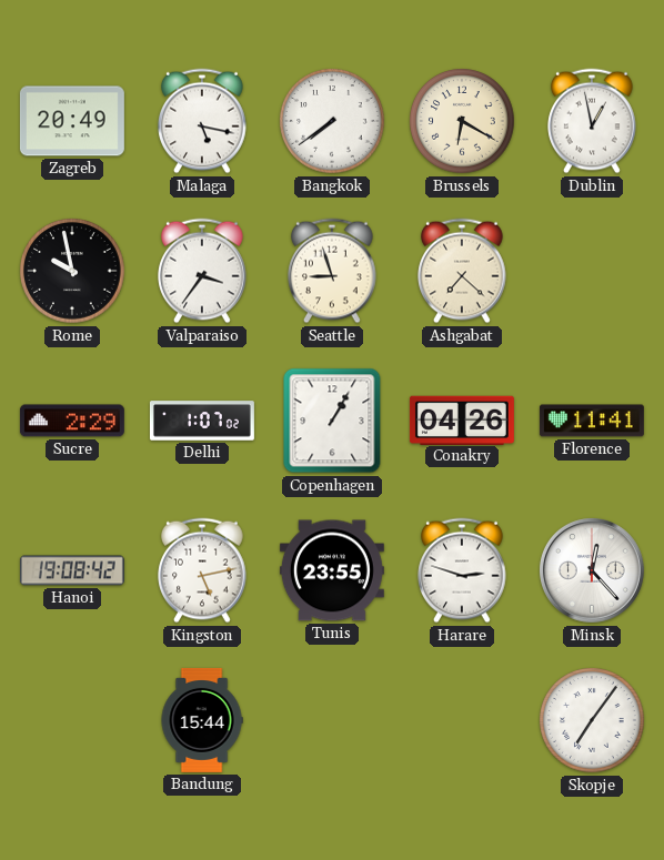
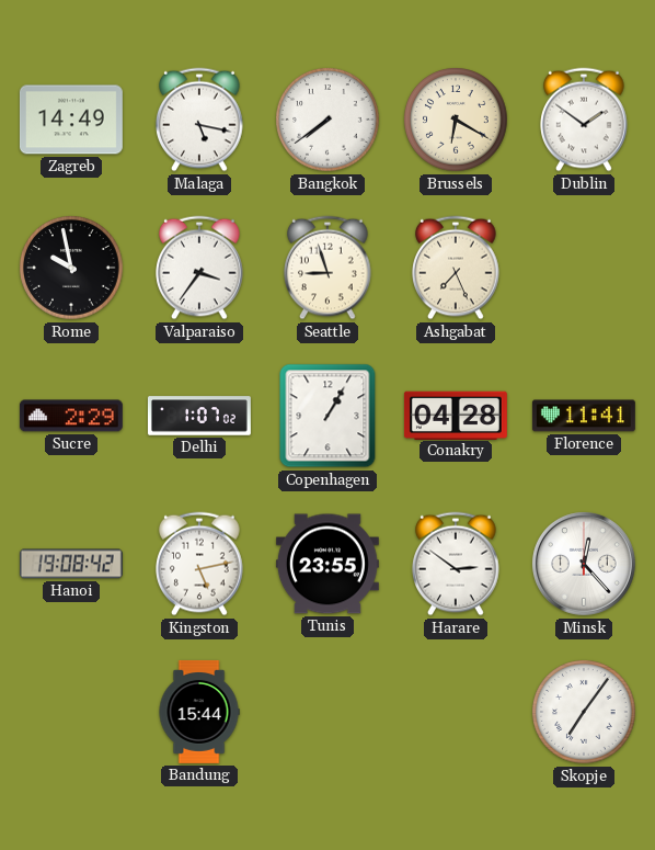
Zagreb: 20:49 -> 14:49 (71, 120)
Dublin: 12:58 -> 1:51 (584, 120)
Ashgabat: 7:22 -> 7:26 (456, 268)
Conakry: 04:26 -> 04:28 (456, 415)
Harare: 2:48 -> 2:51 (456, 564)
